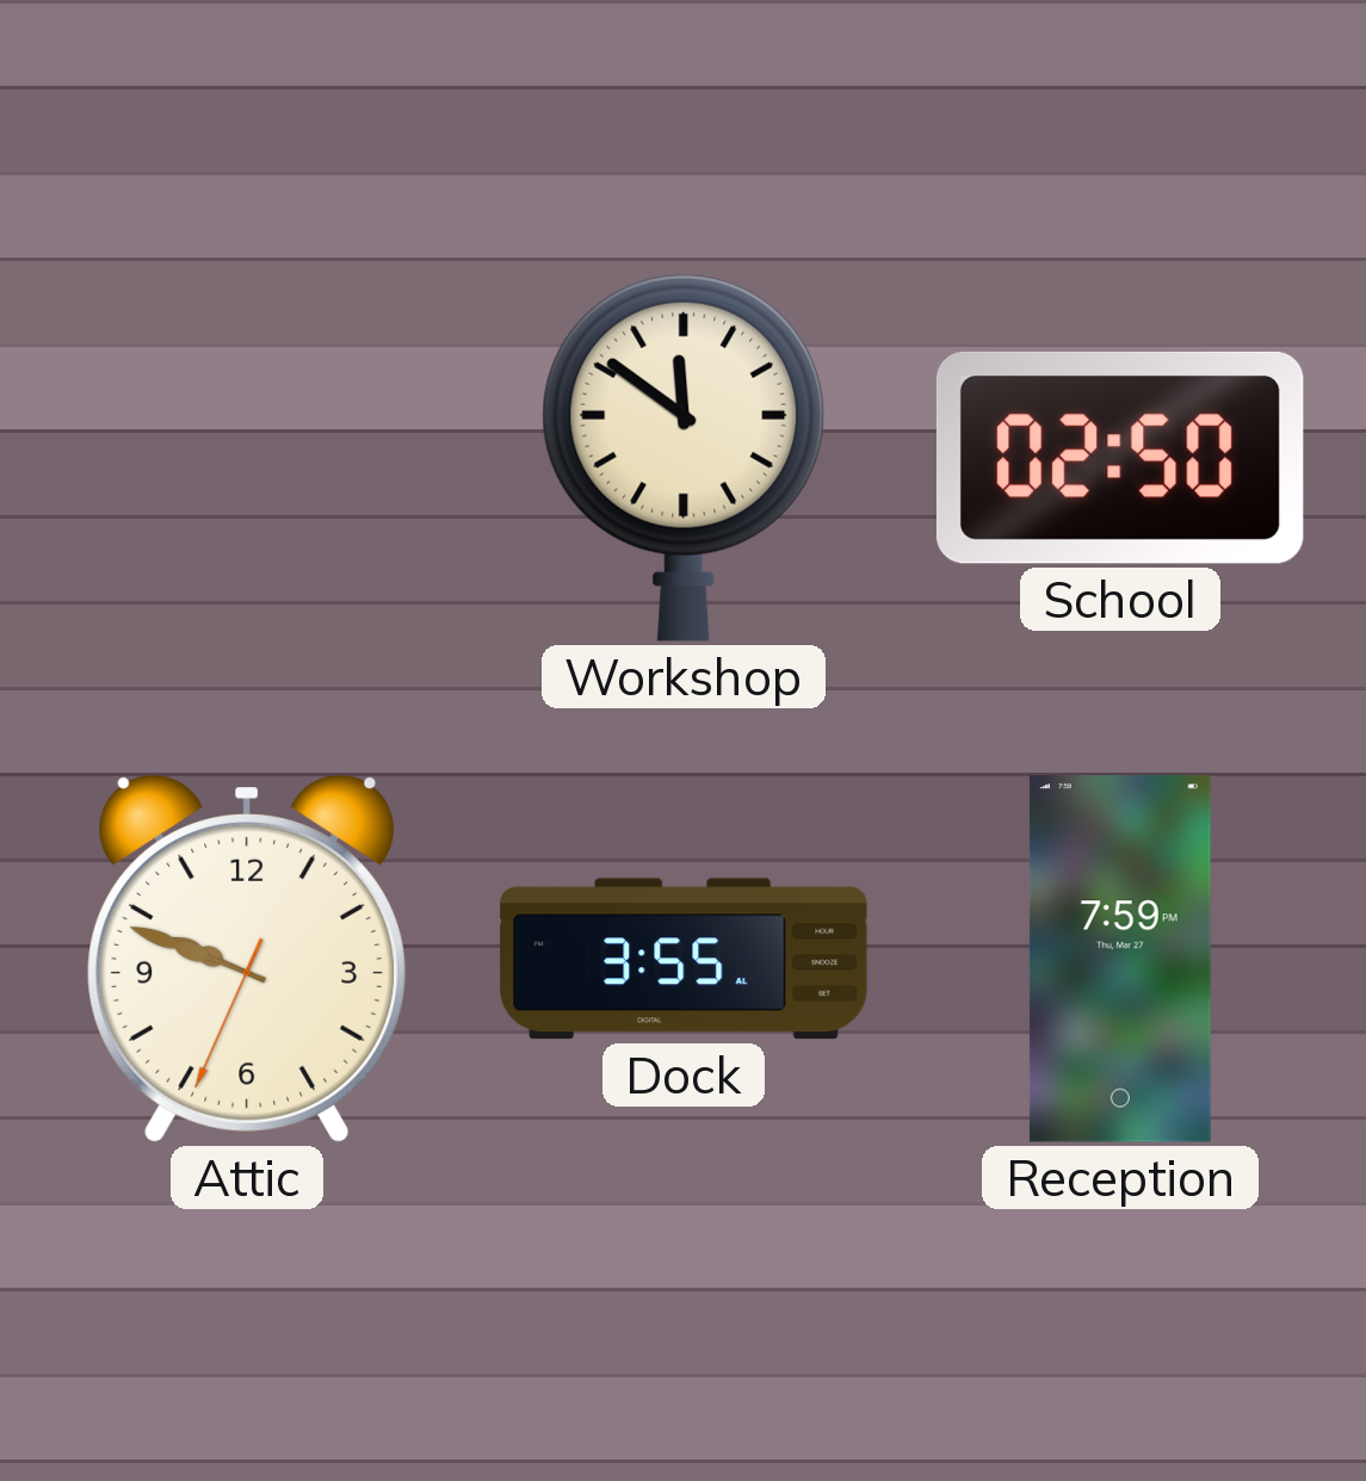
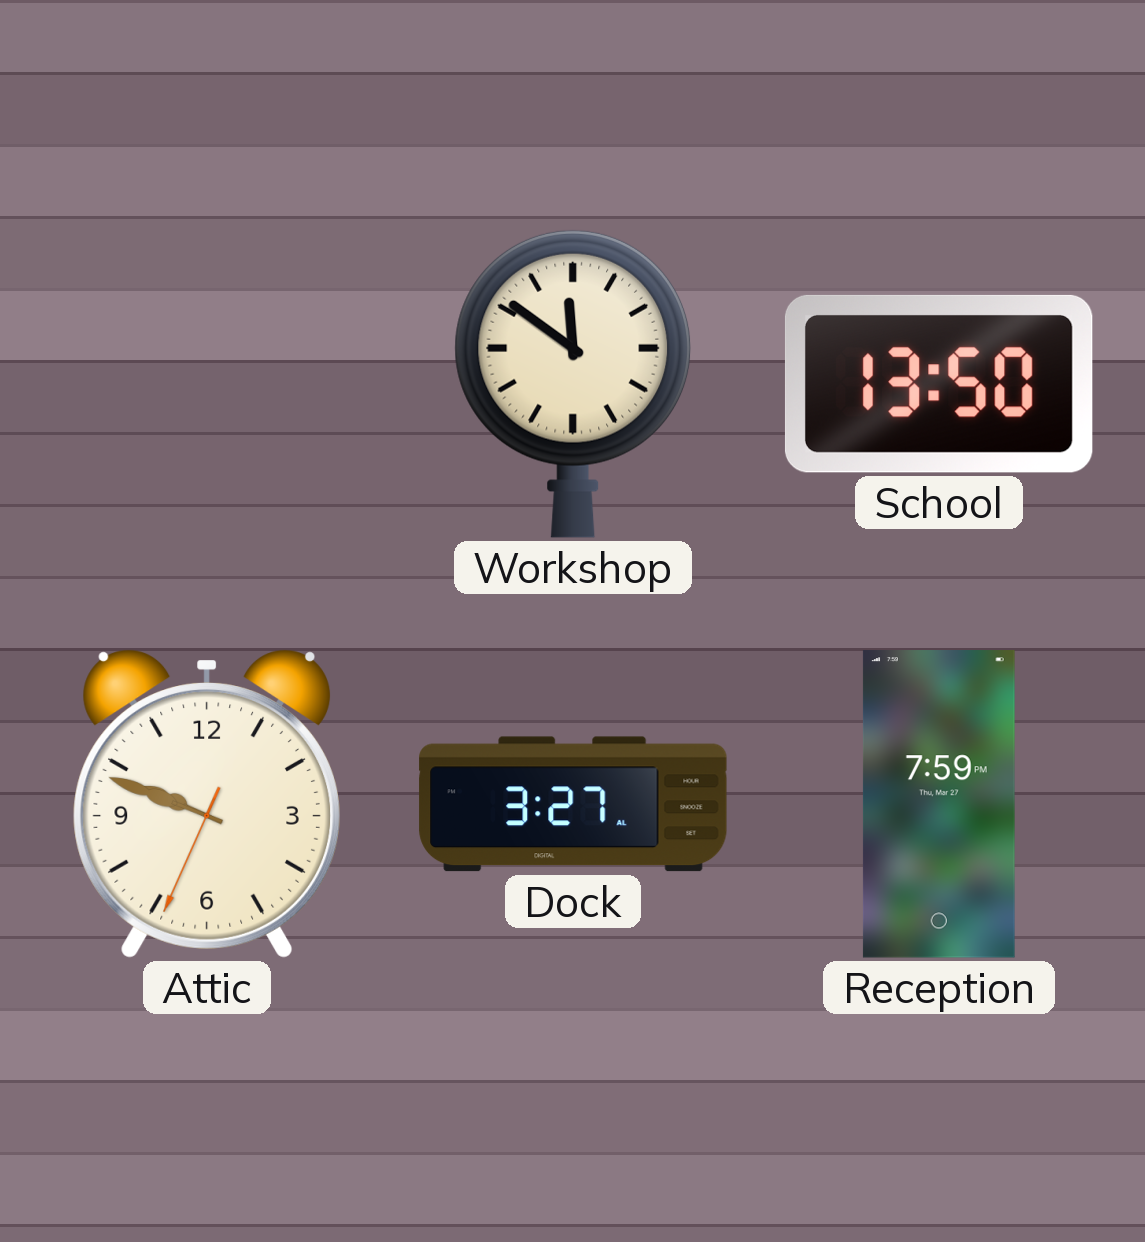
School: 02:50 -> 13:50 (939, 384)
Dock: 3:55 -> 3:27 (573, 804)
